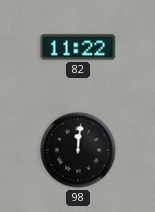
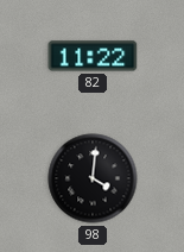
98: 12:01 -> 4:01 (93, 178)
